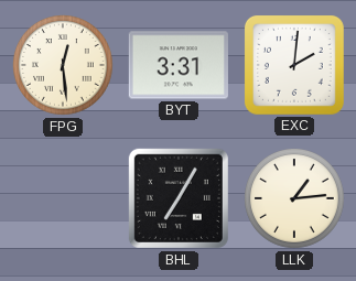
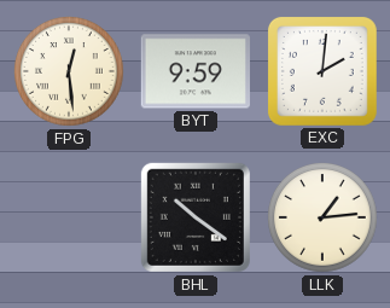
BYT: 3:31 -> 9:59 (196, 71)
BHL: 7:05 -> 10:21 (196, 217)
